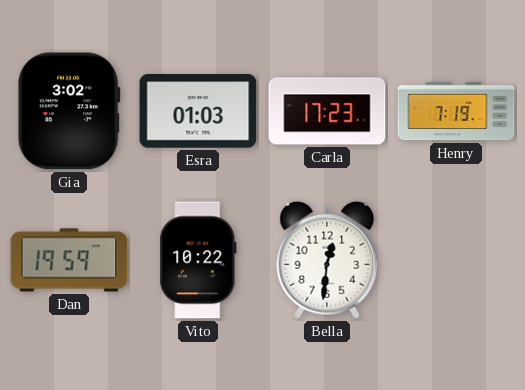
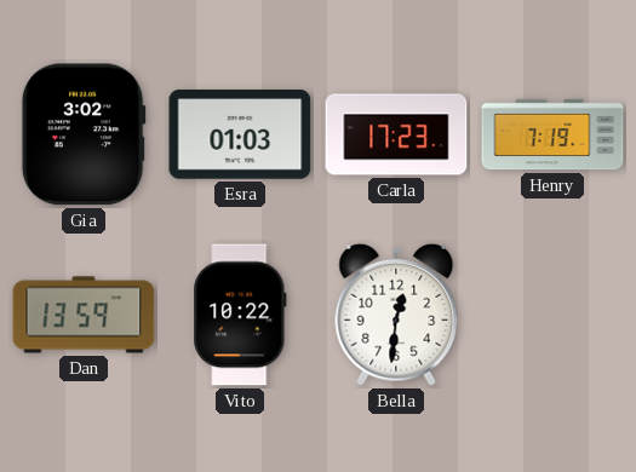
Dan: 19:59 -> 13:59 (84, 315)
